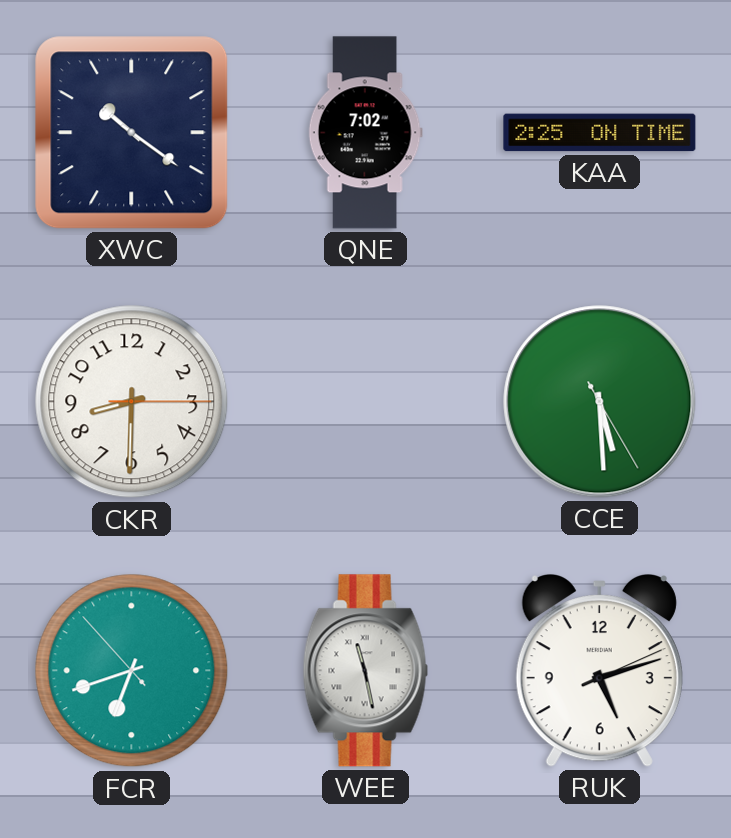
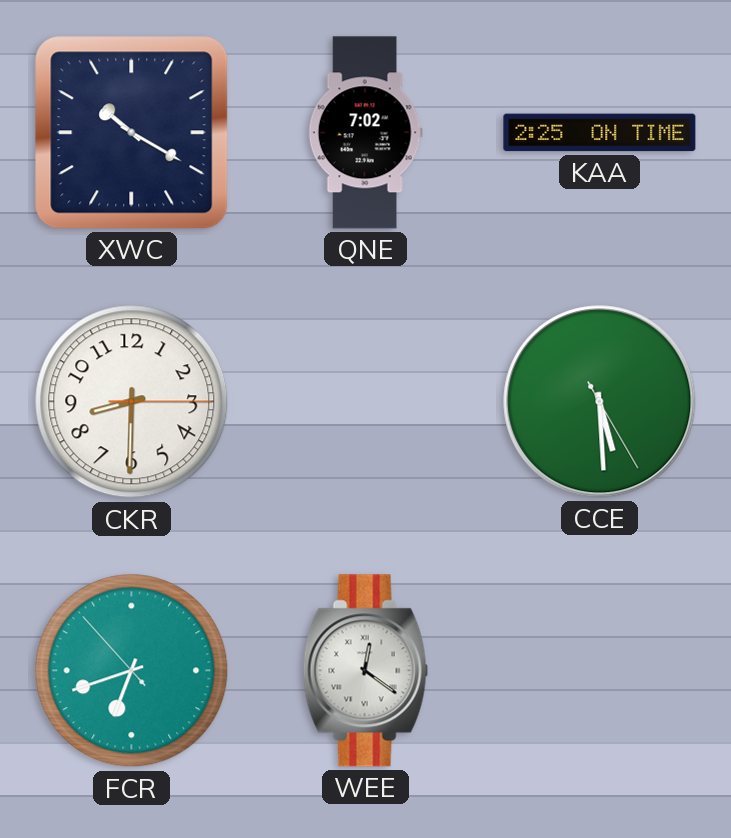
XWC: 10:21 -> 10:20 (132, 133)
WEE: 11:28 -> 12:21 (365, 671)
RUK: 5:12 -> none (599, 671)
